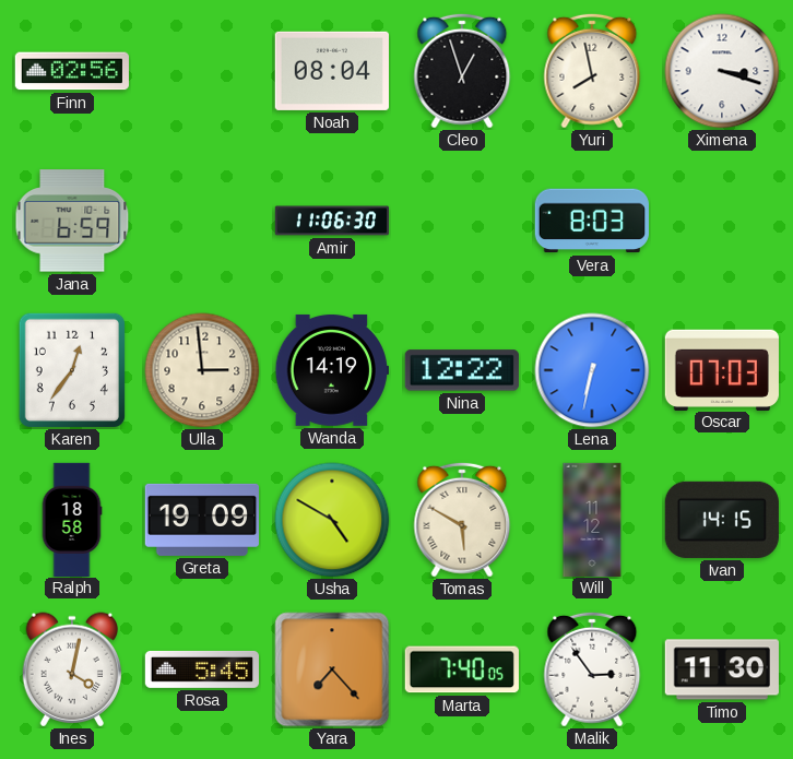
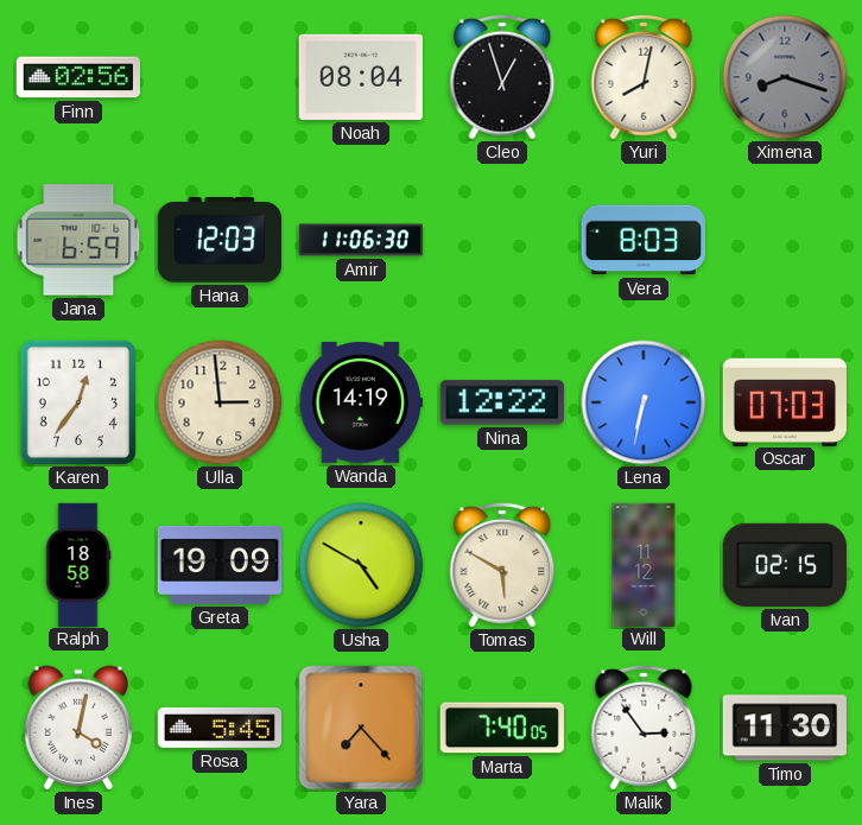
Yuri: 7:58 -> 8:02 (644, 77)
Ximena: 3:18 -> 8:18 (785, 77)
Ximena dial: white -> grey (785, 77)
Hana: none -> 12:03 (220, 240)
Ivan: 14:15 -> 02:15 (785, 565)
